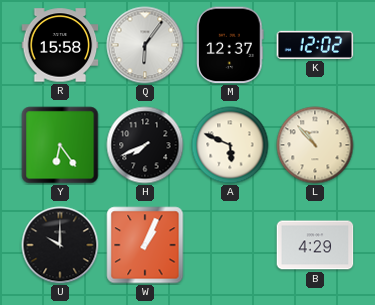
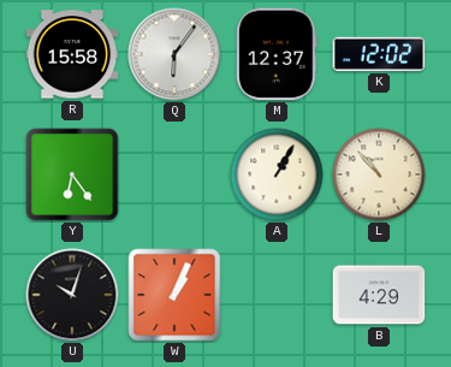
H: 7:41 -> none (145, 145)
A: 5:49 -> 1:05 (277, 174)
U: 10:00 -> 10:03 (72, 295)
